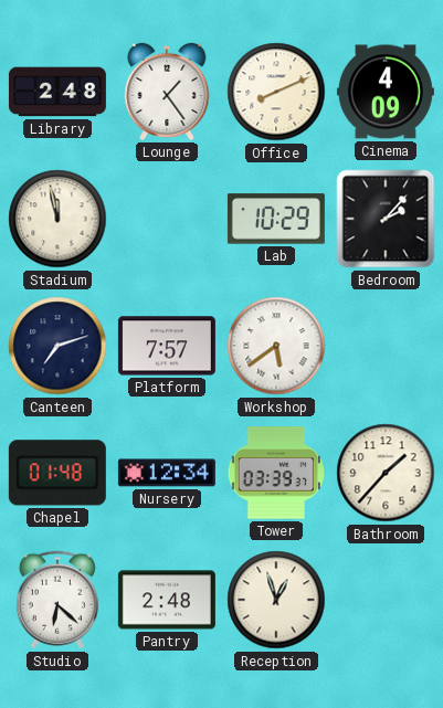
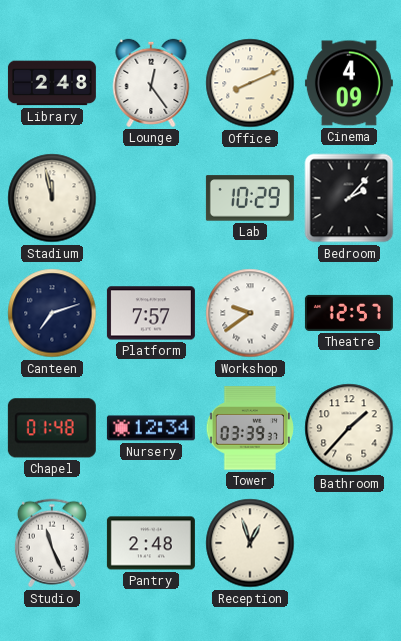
Lounge: 1:24 -> 12:24 (151, 83)
Workshop: 5:39 -> 9:39 (250, 313)
Theatre: none -> 12:57 (349, 313)
Studio: 6:22 -> 11:26 (52, 543)
